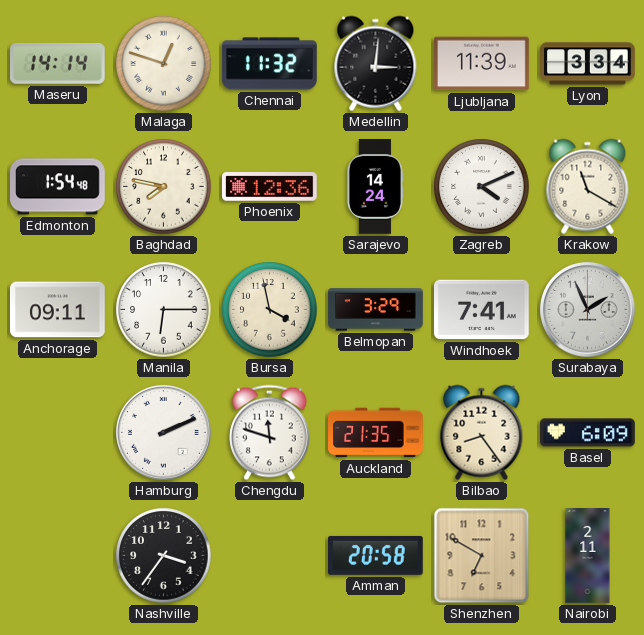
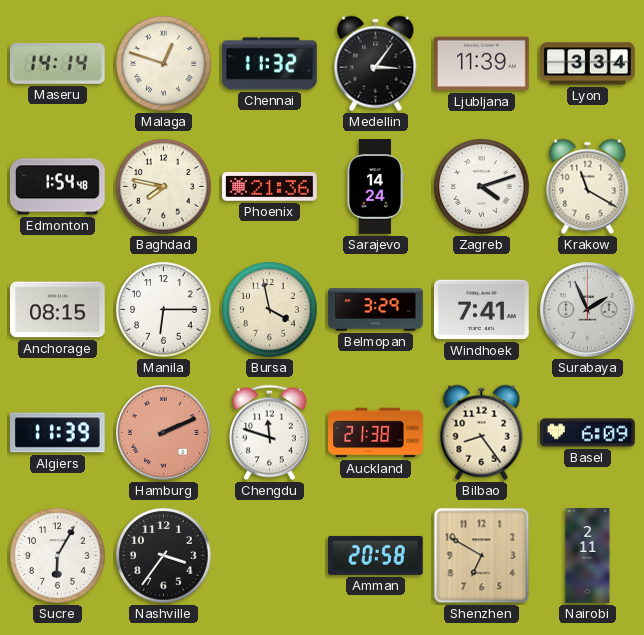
Medellin: 3:01 -> 3:06 (376, 64)
Phoenix: 12:36 -> 21:36 (270, 187)
Zagreb: 4:11 -> 4:12 (482, 187)
Anchorage: 09:11 -> 08:15 (58, 310)
Algiers: none -> 11:39 (58, 433)
Hamburg dial: white -> salmon (164, 433)
Auckland: 21:35 -> 21:38 (376, 433)
Sucre: none -> 6:05 (58, 556)
